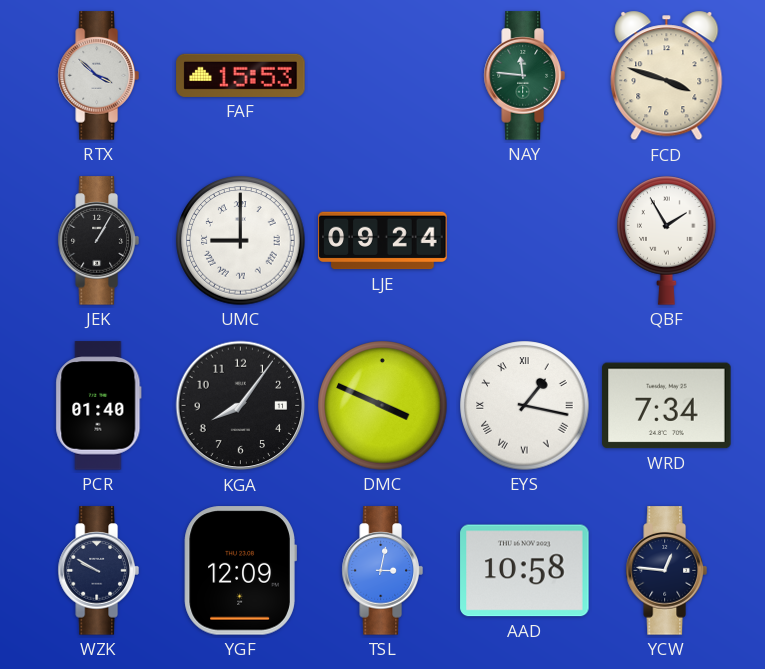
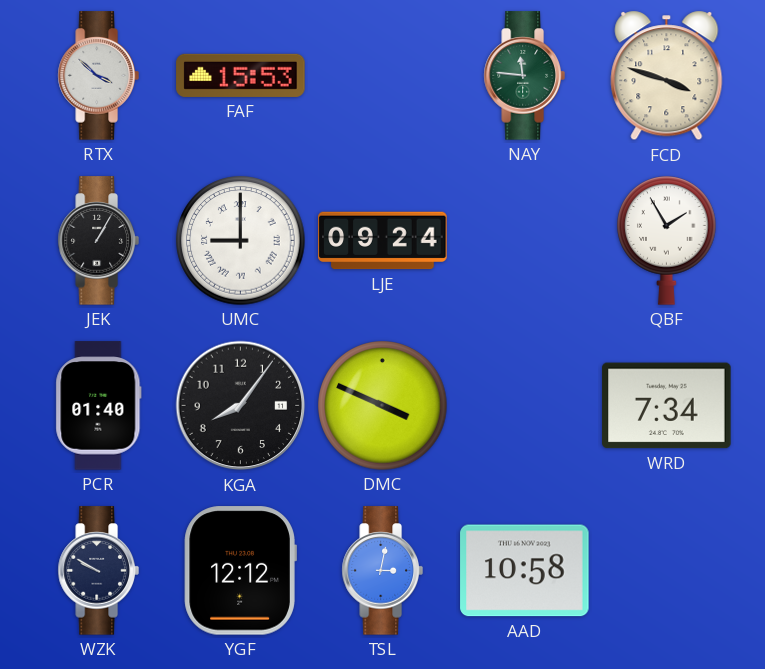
EYS: 1:17 -> none (525, 406)
YGF: 12:09 -> 12:12 (240, 571)
YCW: 12:46 -> none (666, 571)
